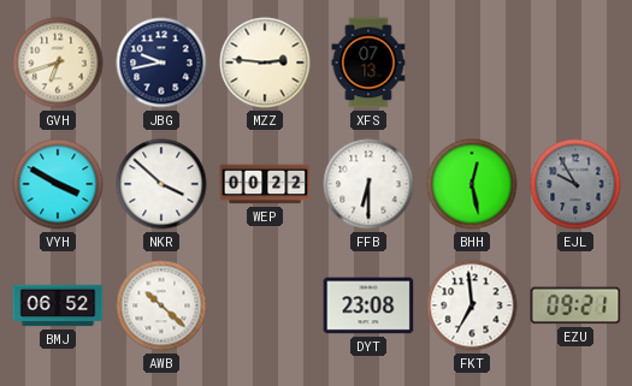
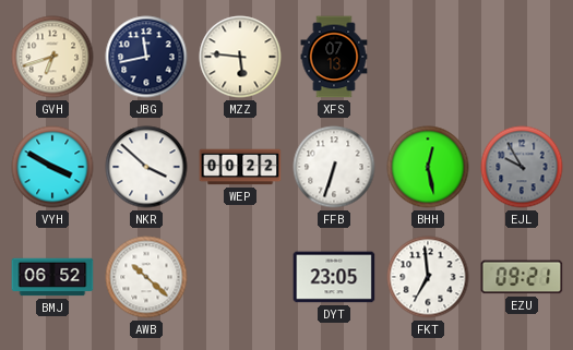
JBG: 9:43 -> 11:43 (146, 57)
MZZ: 2:46 -> 5:46 (240, 57)
FFB: 6:30 -> 6:33 (334, 167)
DYT: 23:08 -> 23:05 (334, 277)
